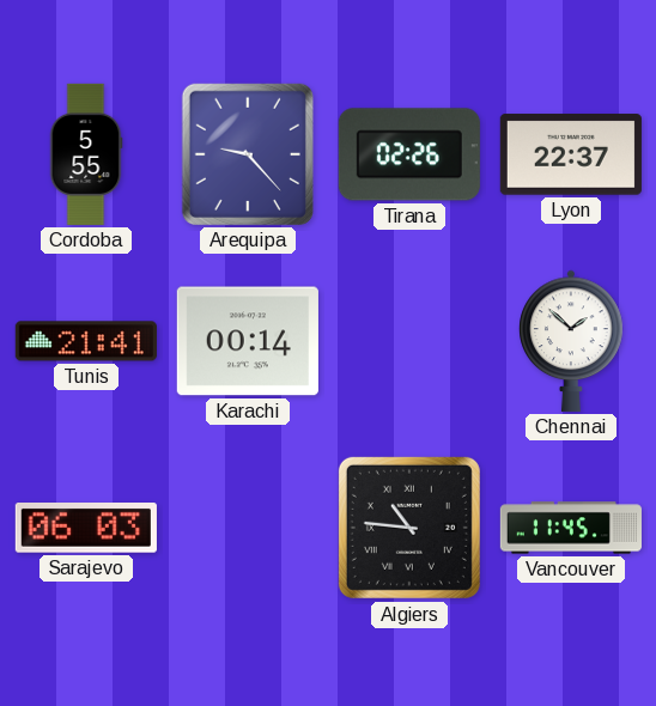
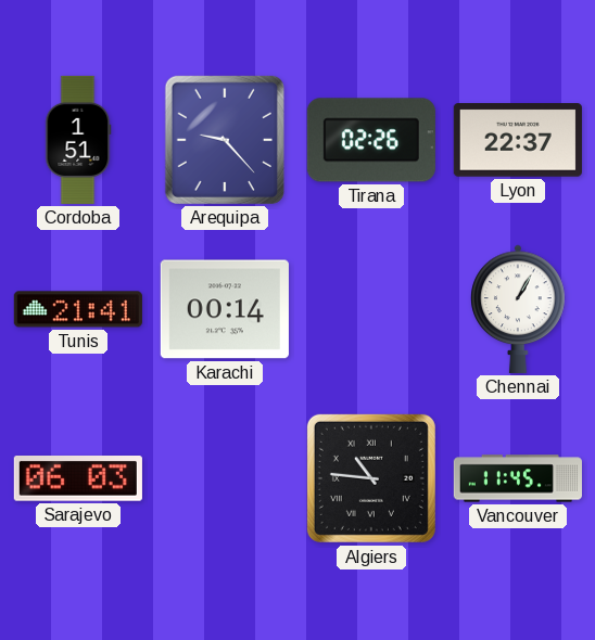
Cordoba: 5:55 -> 1:51 (78, 140)
Chennai: 1:52 -> 1:05 (518, 309)
